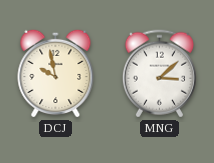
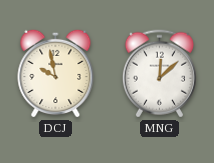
MNG: 3:08 -> 12:08 (159, 74)
